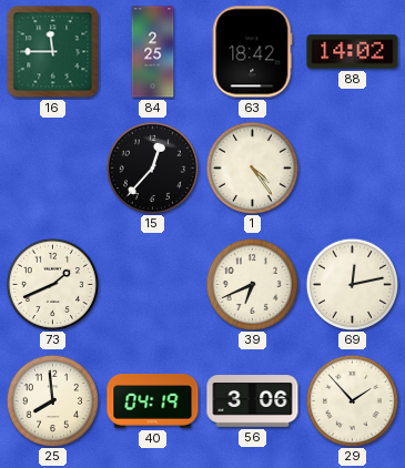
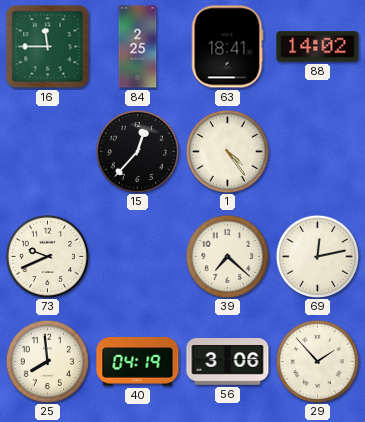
63: 18:42 -> 18:41 (228, 47)
73: 1:41 -> 9:41 (47, 256)
39: 6:41 -> 7:22 (227, 256)
